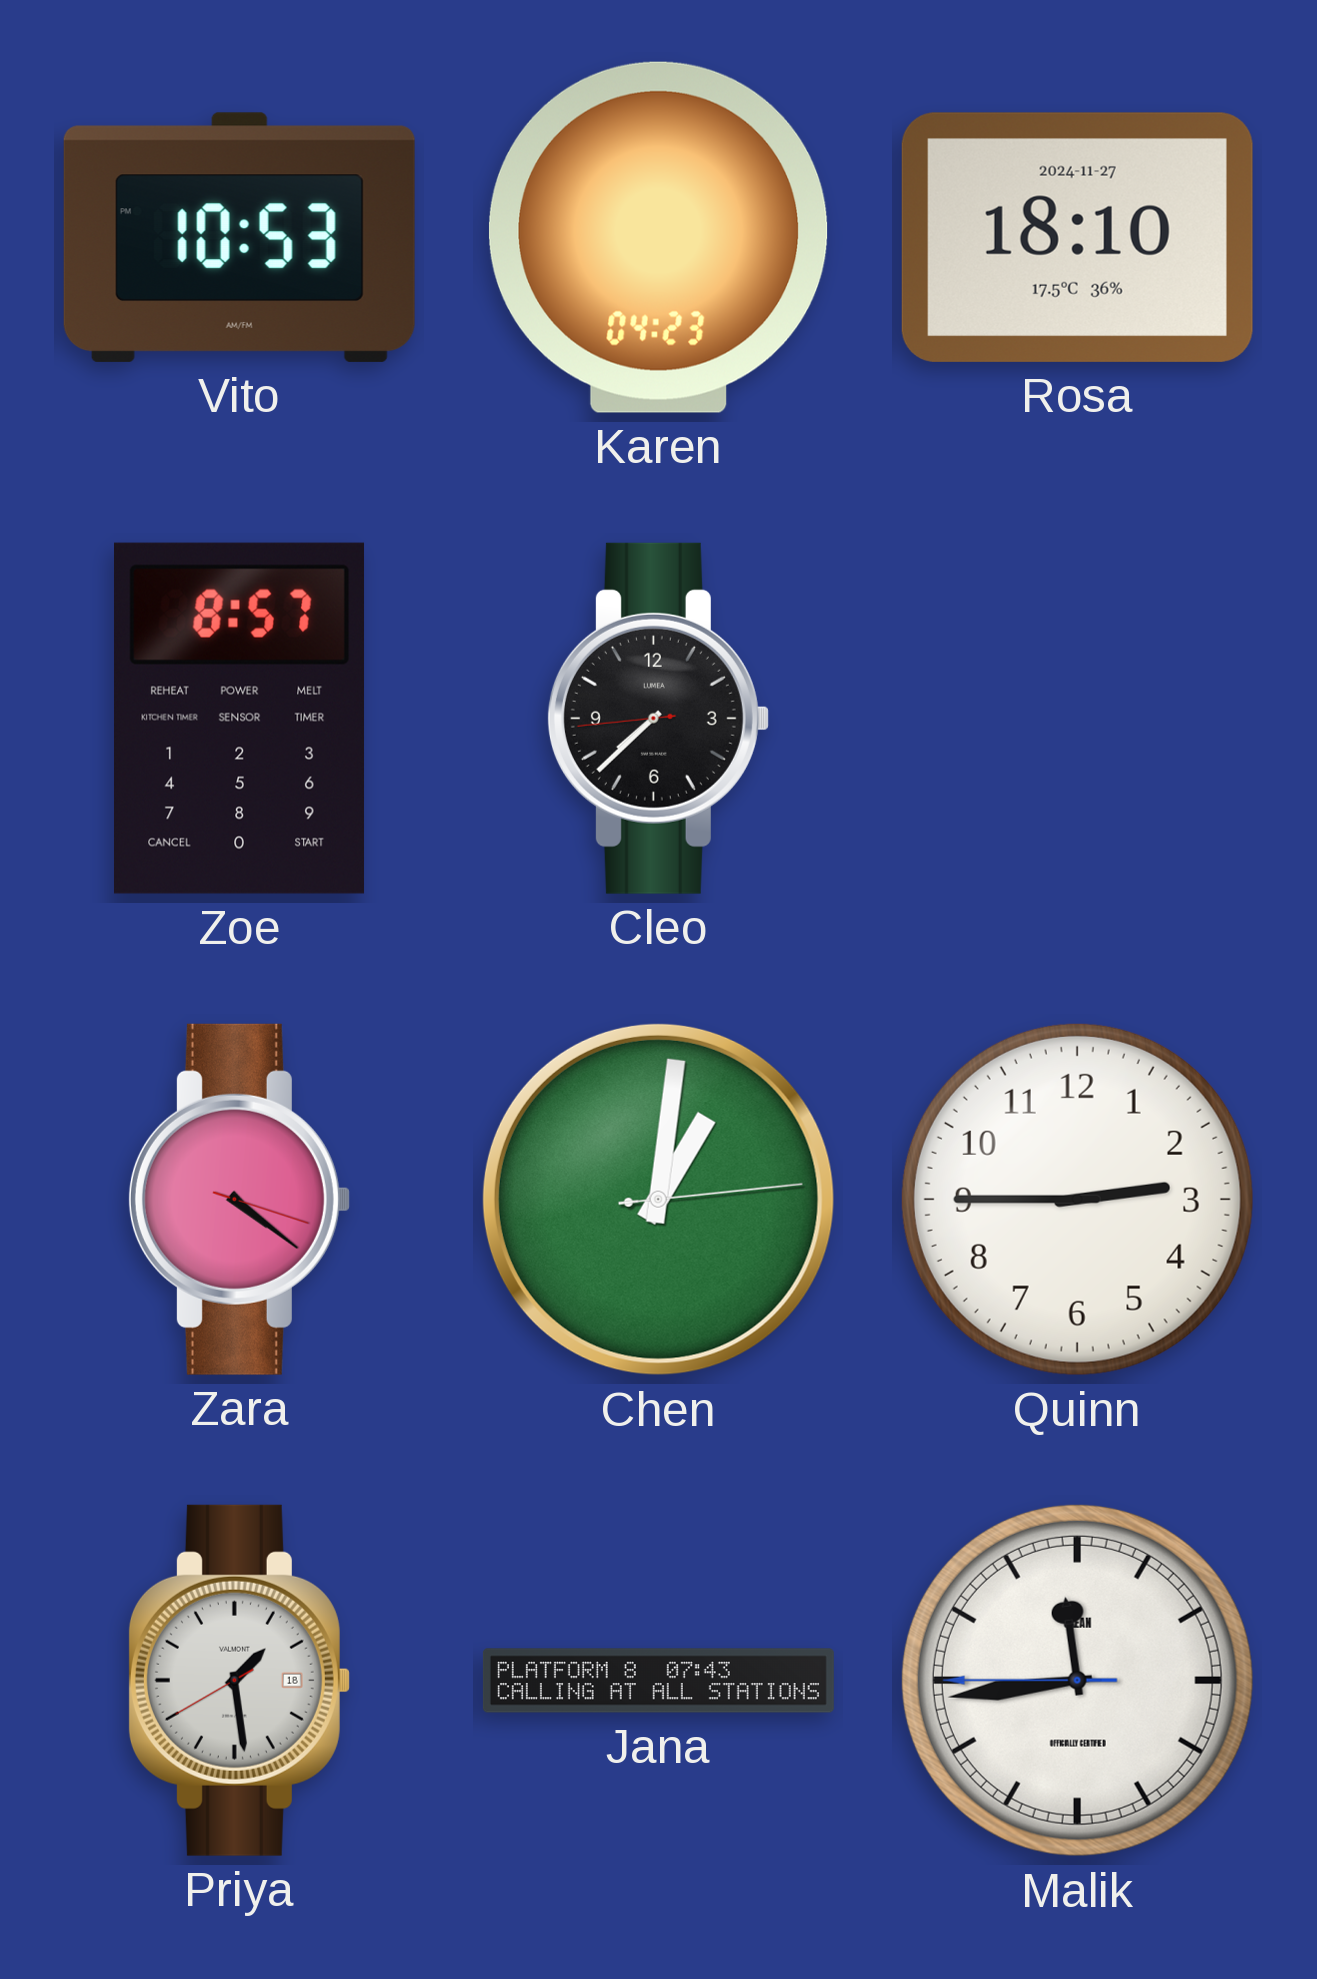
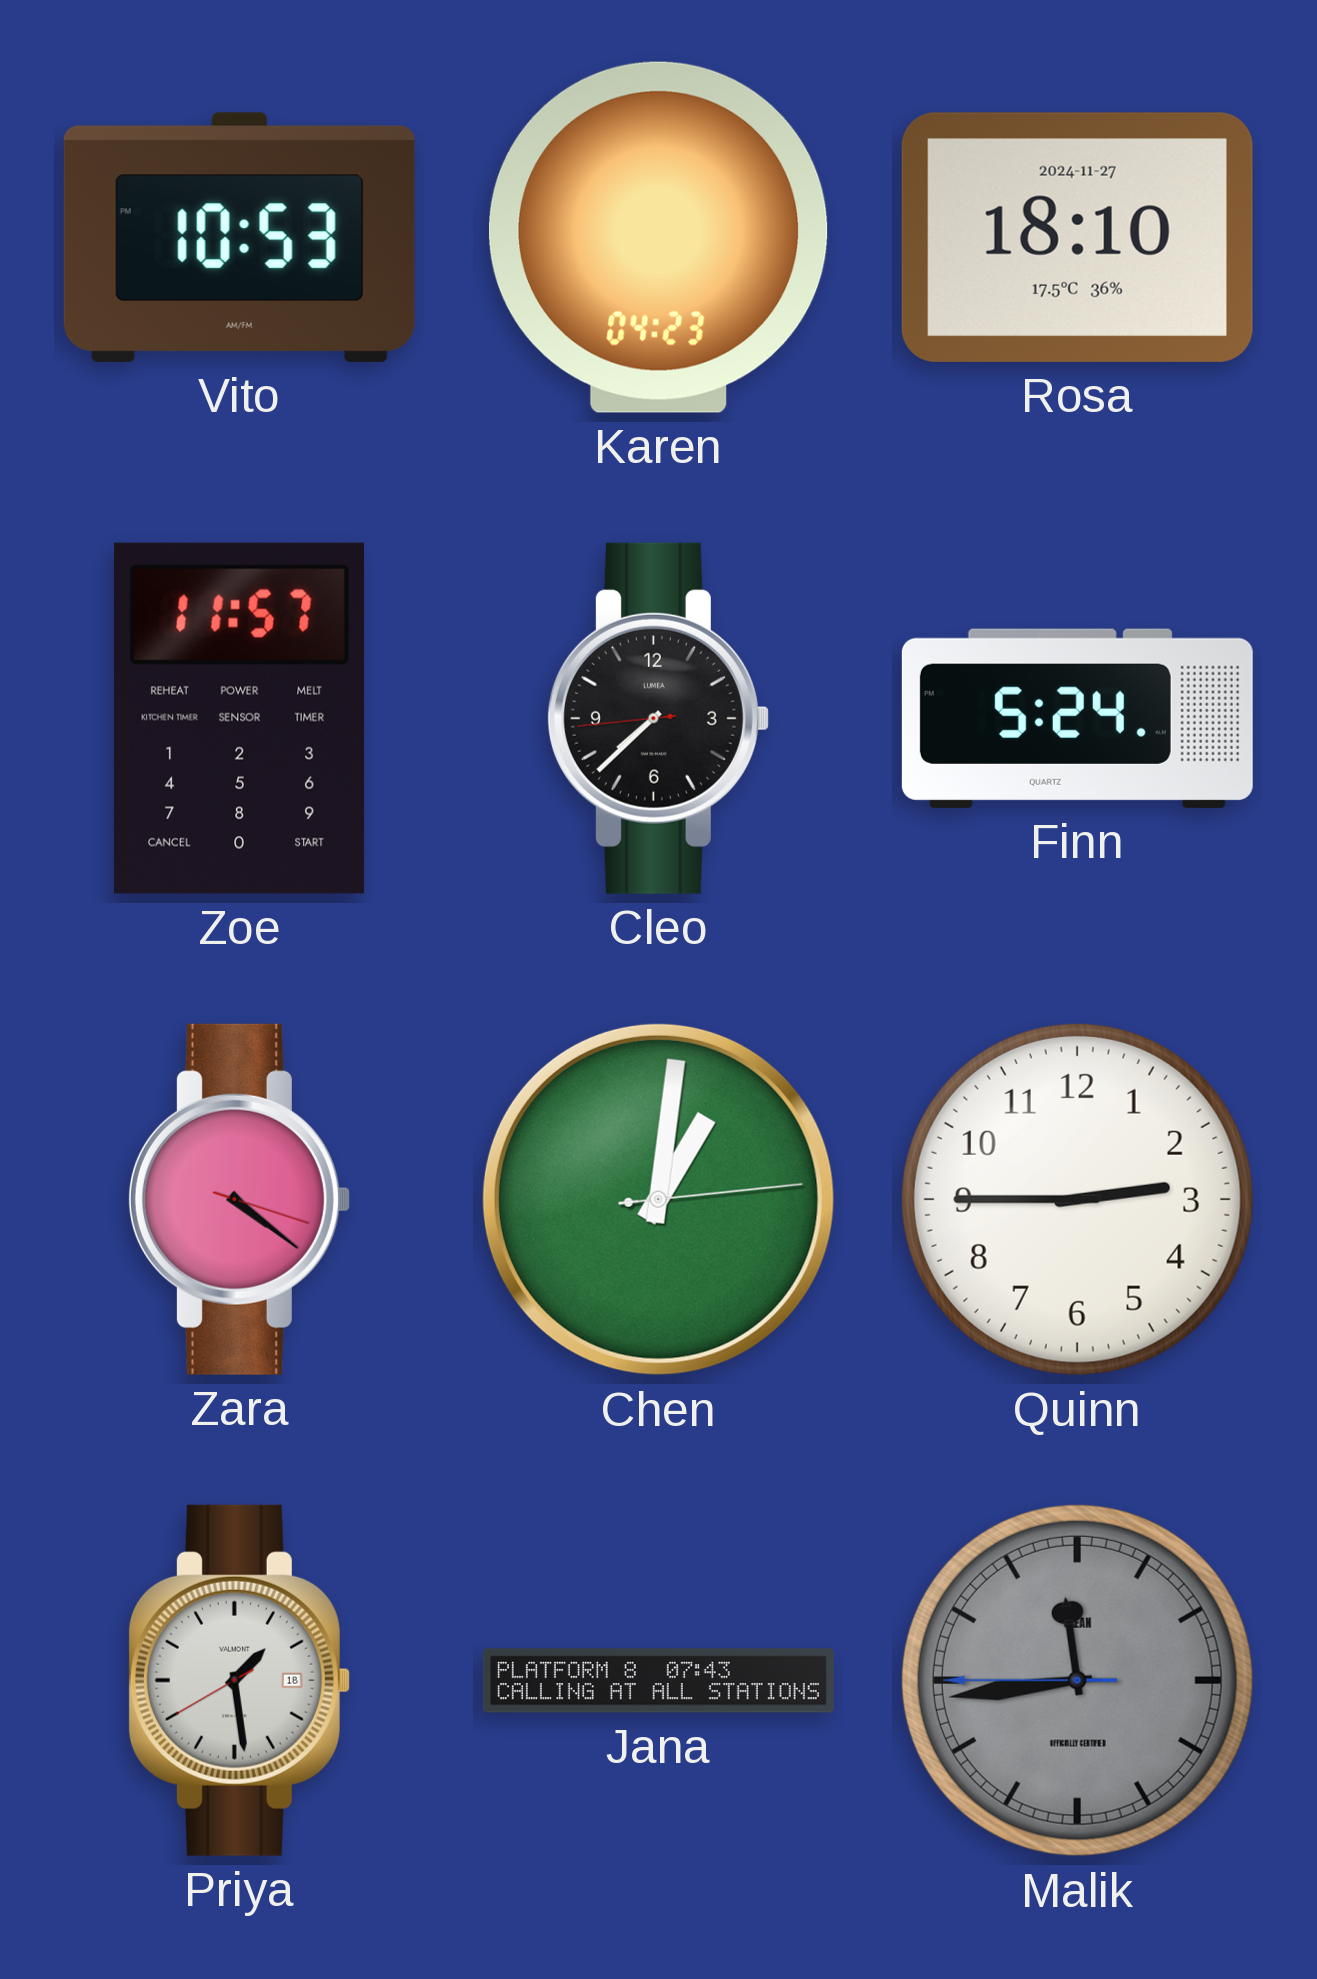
Zoe: 8:57 -> 11:57 (240, 718)
Finn: none -> 5:24 (1077, 718)
Malik dial: white -> grey (1077, 1680)
